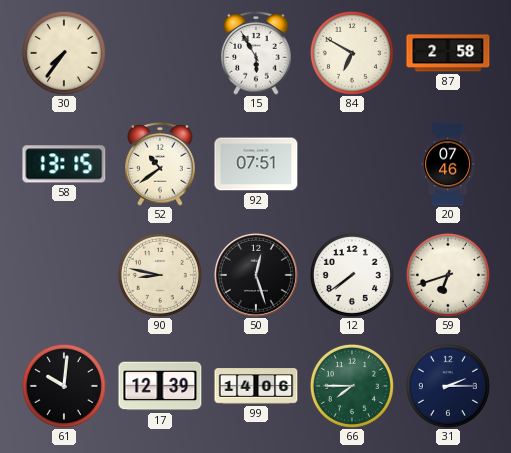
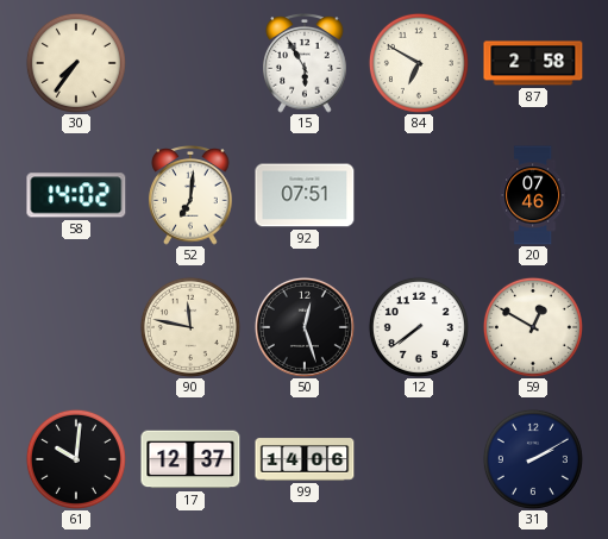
58: 13:15 -> 14:02 (76, 195)
52: 10:39 -> 7:01 (190, 196)
90: 8:47 -> 11:47 (190, 327)
59: 6:42 -> 12:50 (533, 327)
17: 12:39 -> 12:37 (190, 459)
66: 7:45 -> none (352, 386)
31: 2:15 -> 2:10 (533, 459)
